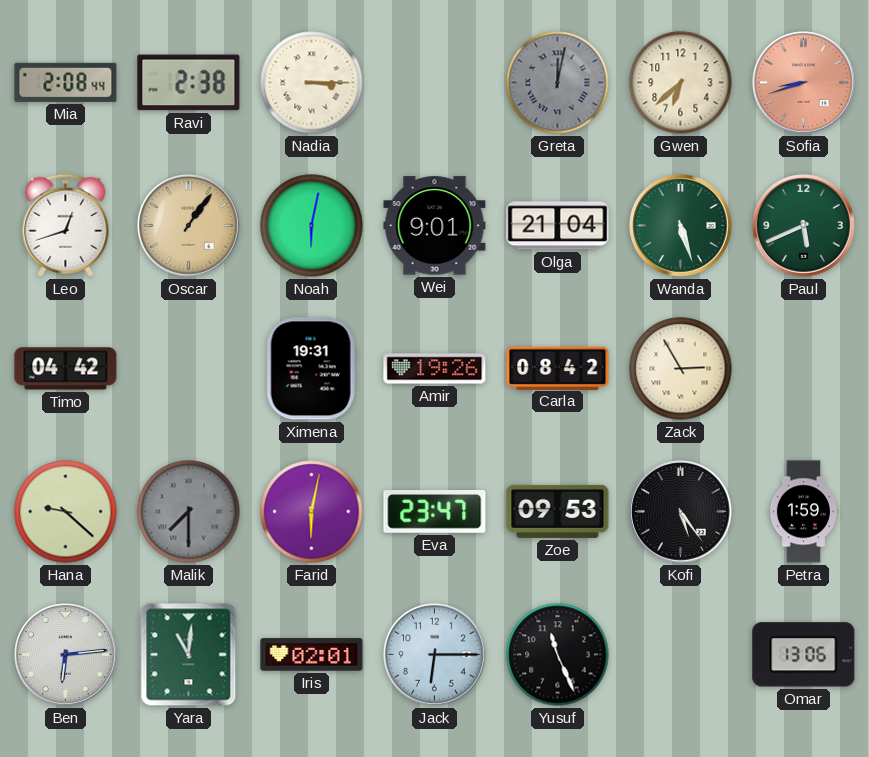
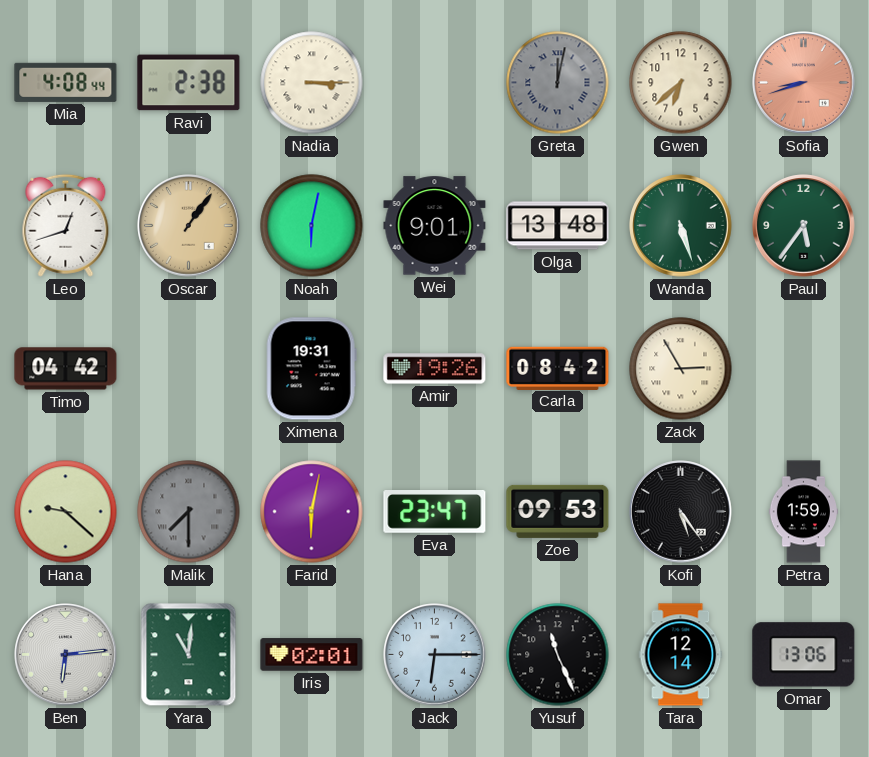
Mia: 2:08 -> 4:08 (66, 82)
Olga: 21:04 -> 13:48 (558, 226)
Paul: 5:41 -> 5:36 (804, 226)
Tara: none -> 12:14 (681, 655)
